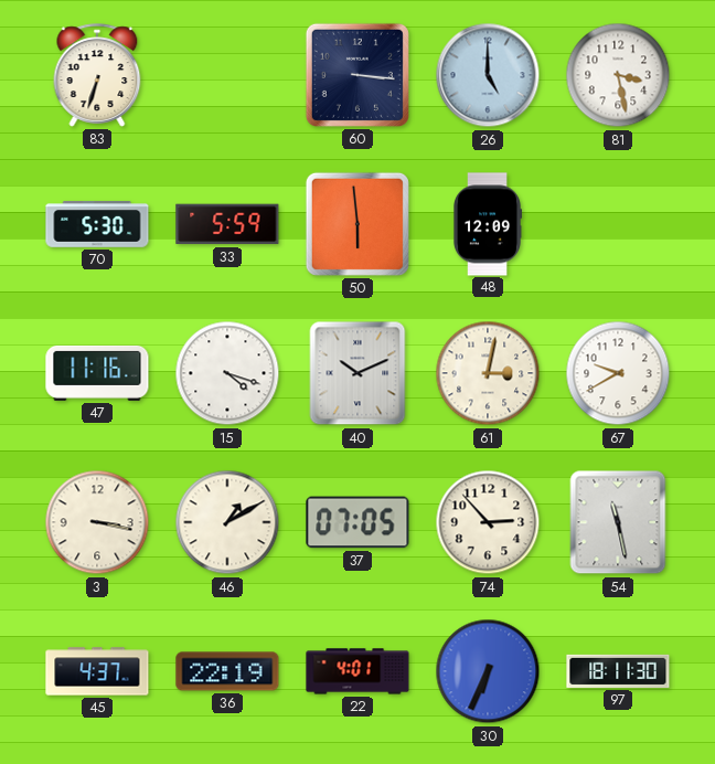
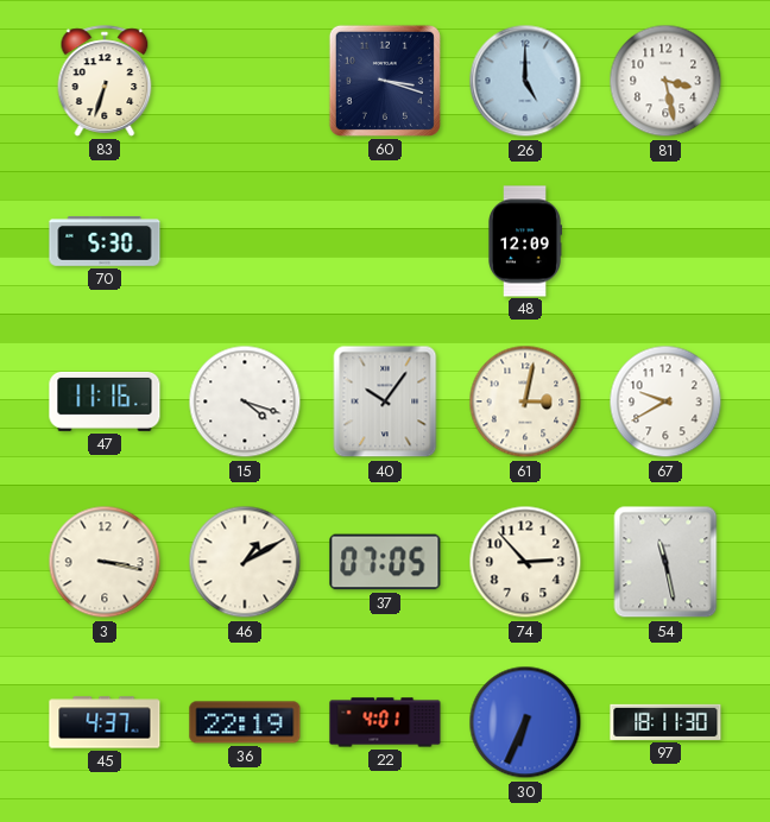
60: 3:16 -> 3:18 (385, 81)
33: 5:59 -> none (227, 224)
50: 5:59 -> none (357, 224)
40: 10:11 -> 10:06 (385, 401)
